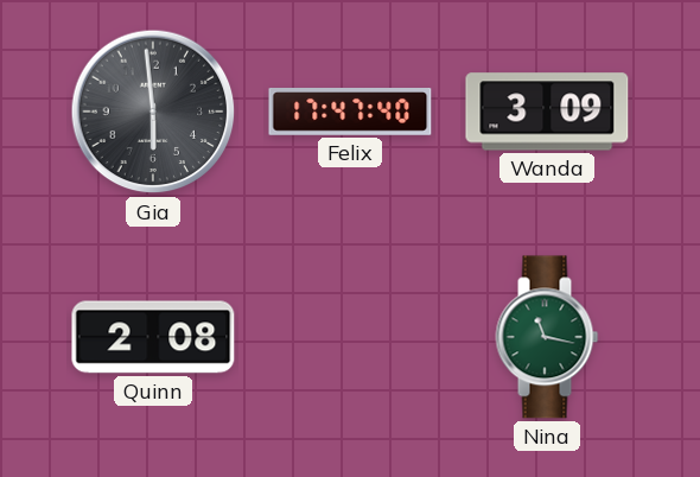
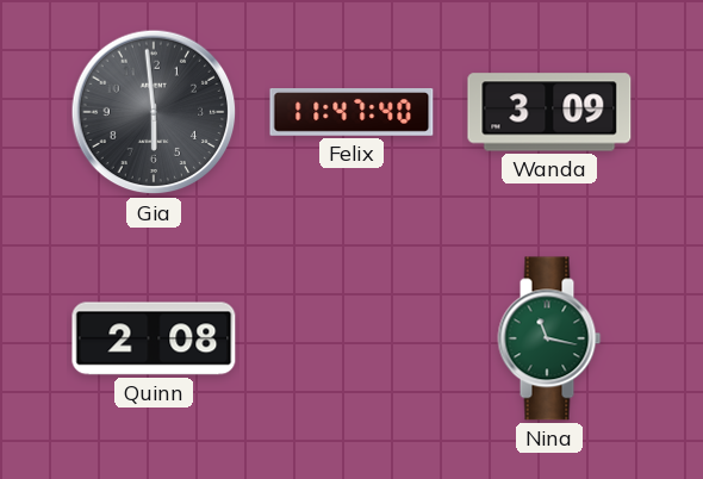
Felix: 17:47 -> 11:47 (351, 113)
